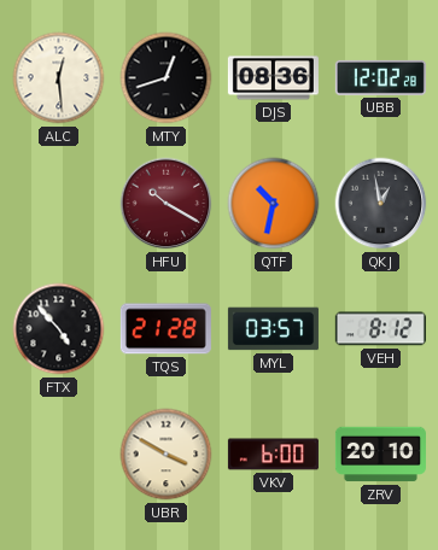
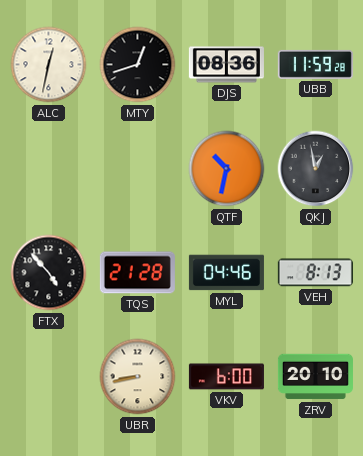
ALC: 12:29 -> 12:32 (49, 65)
UBB: 12:02 -> 11:59 (315, 64)
HFU: 10:20 -> none (167, 204)
MYL: 03:57 -> 04:46 (226, 273)
VEH: 8:12 -> 8:13 (315, 273)
UBR: 3:50 -> 8:43 (138, 377)
